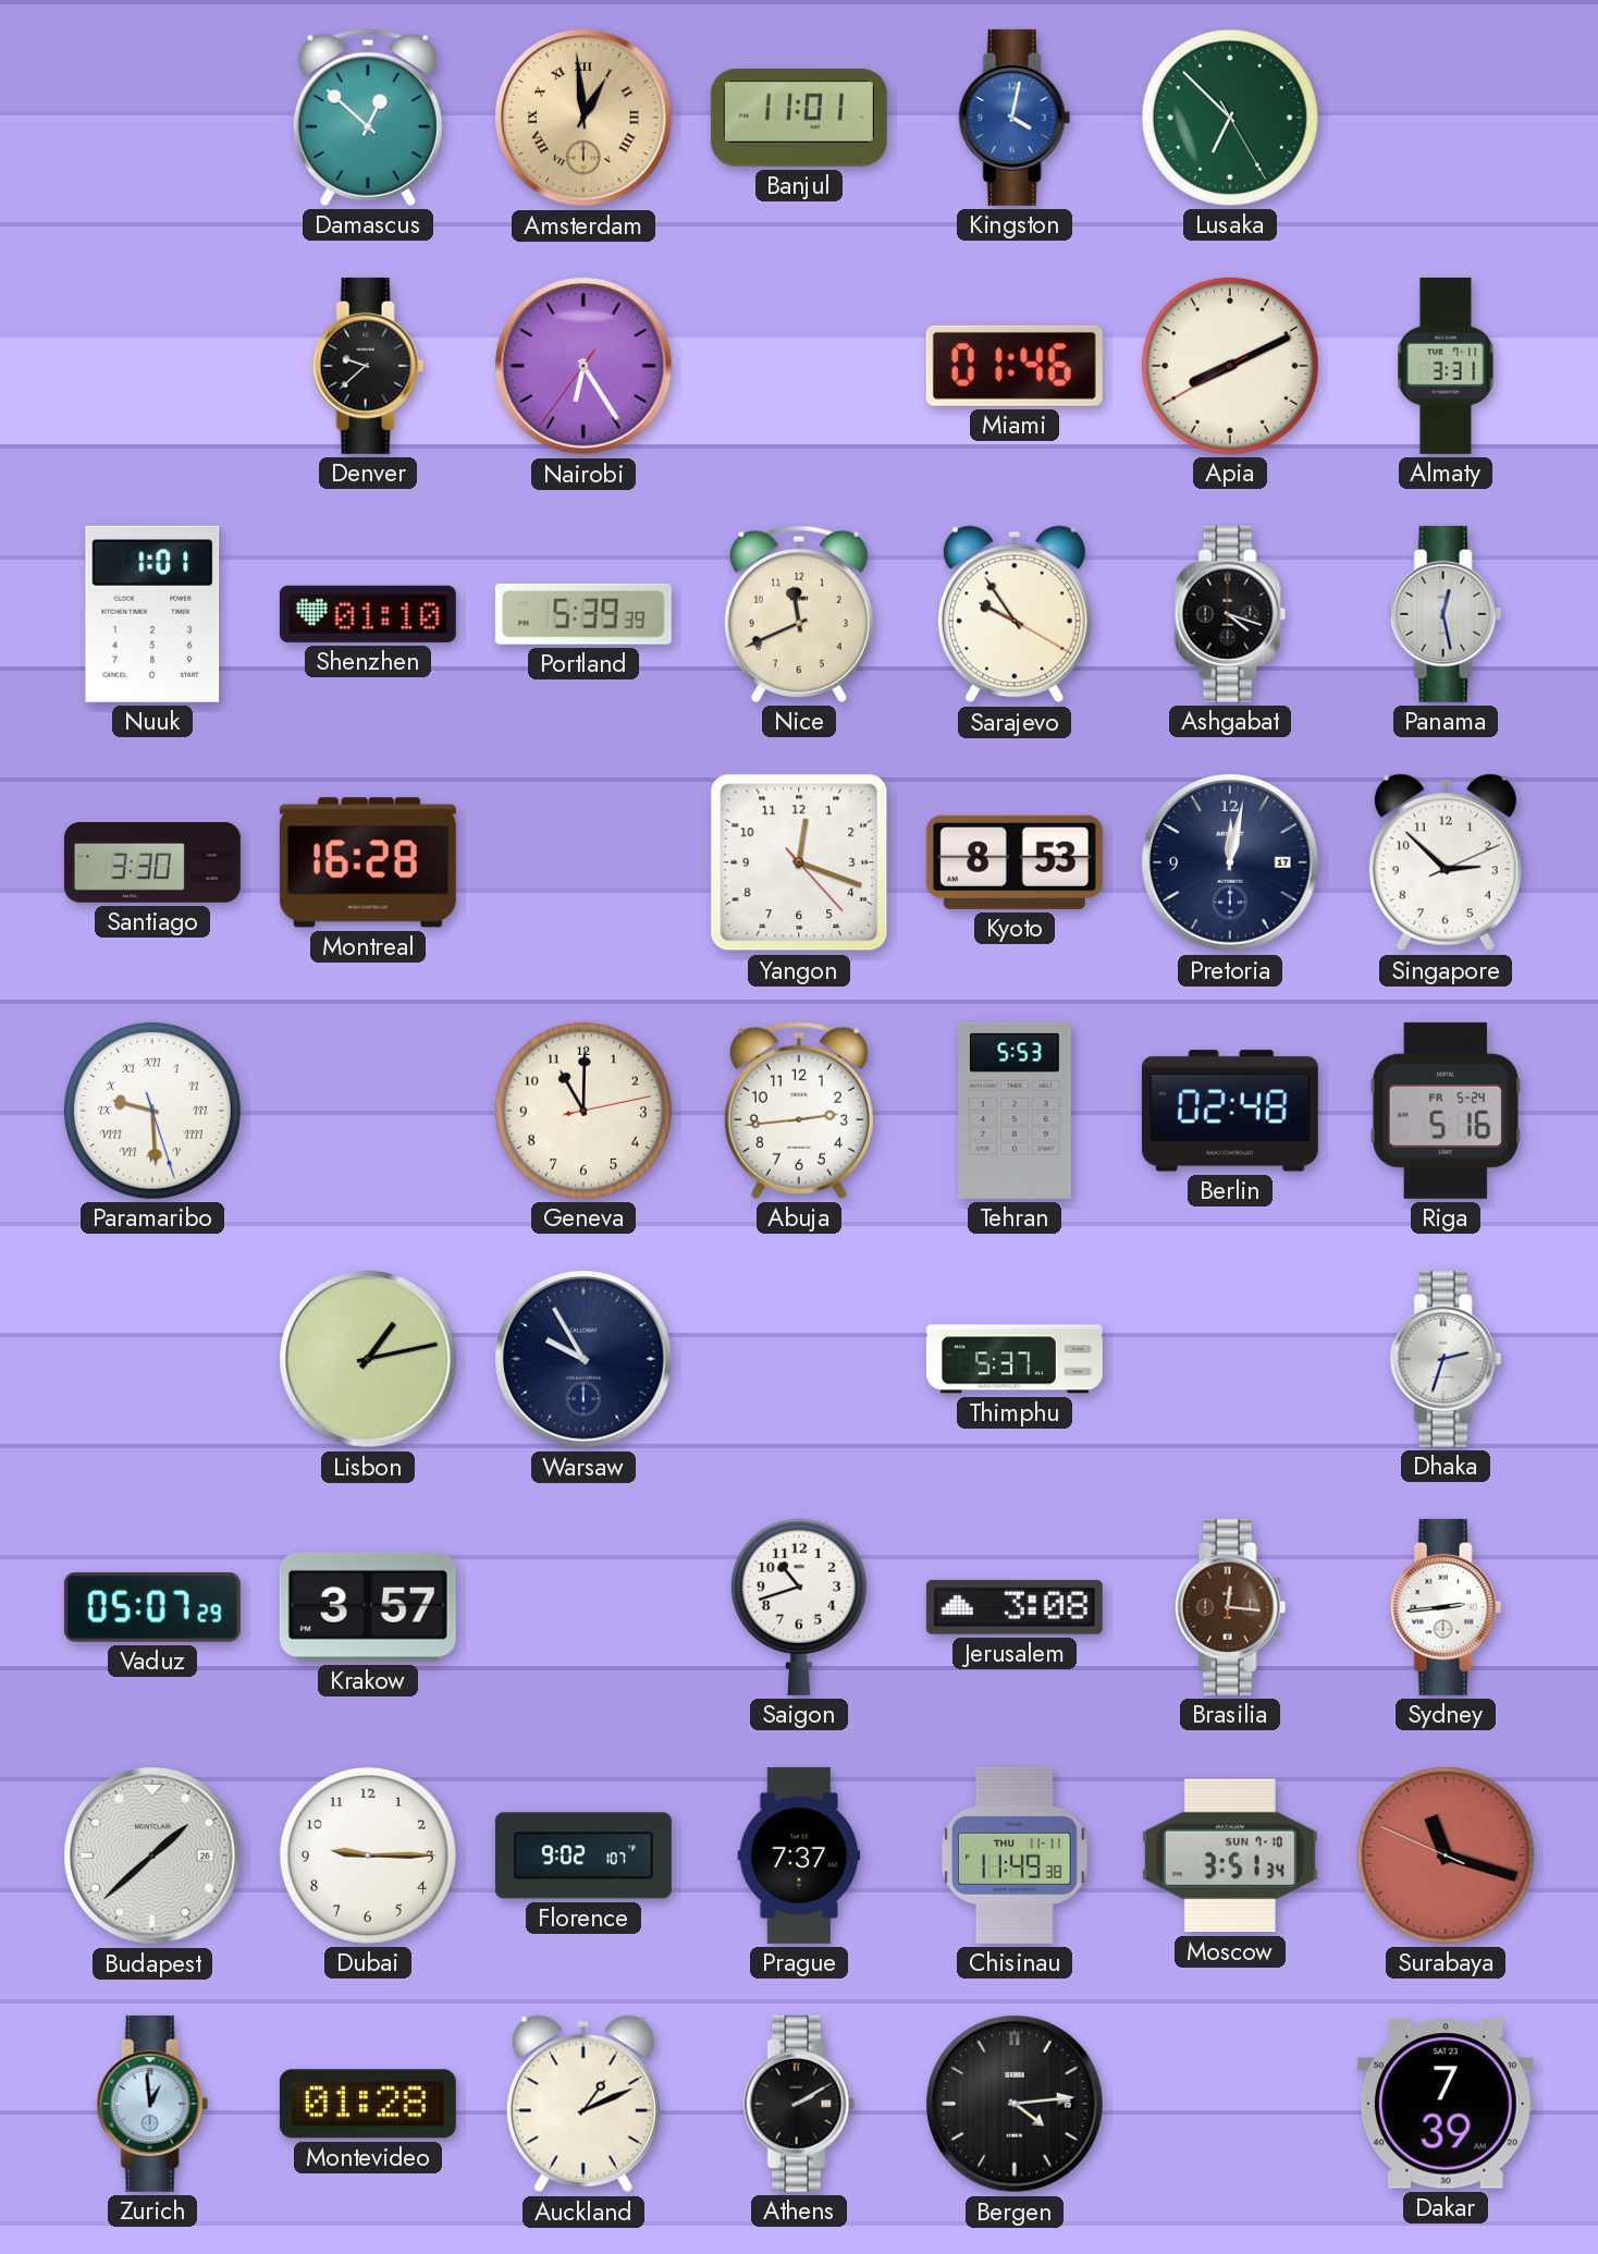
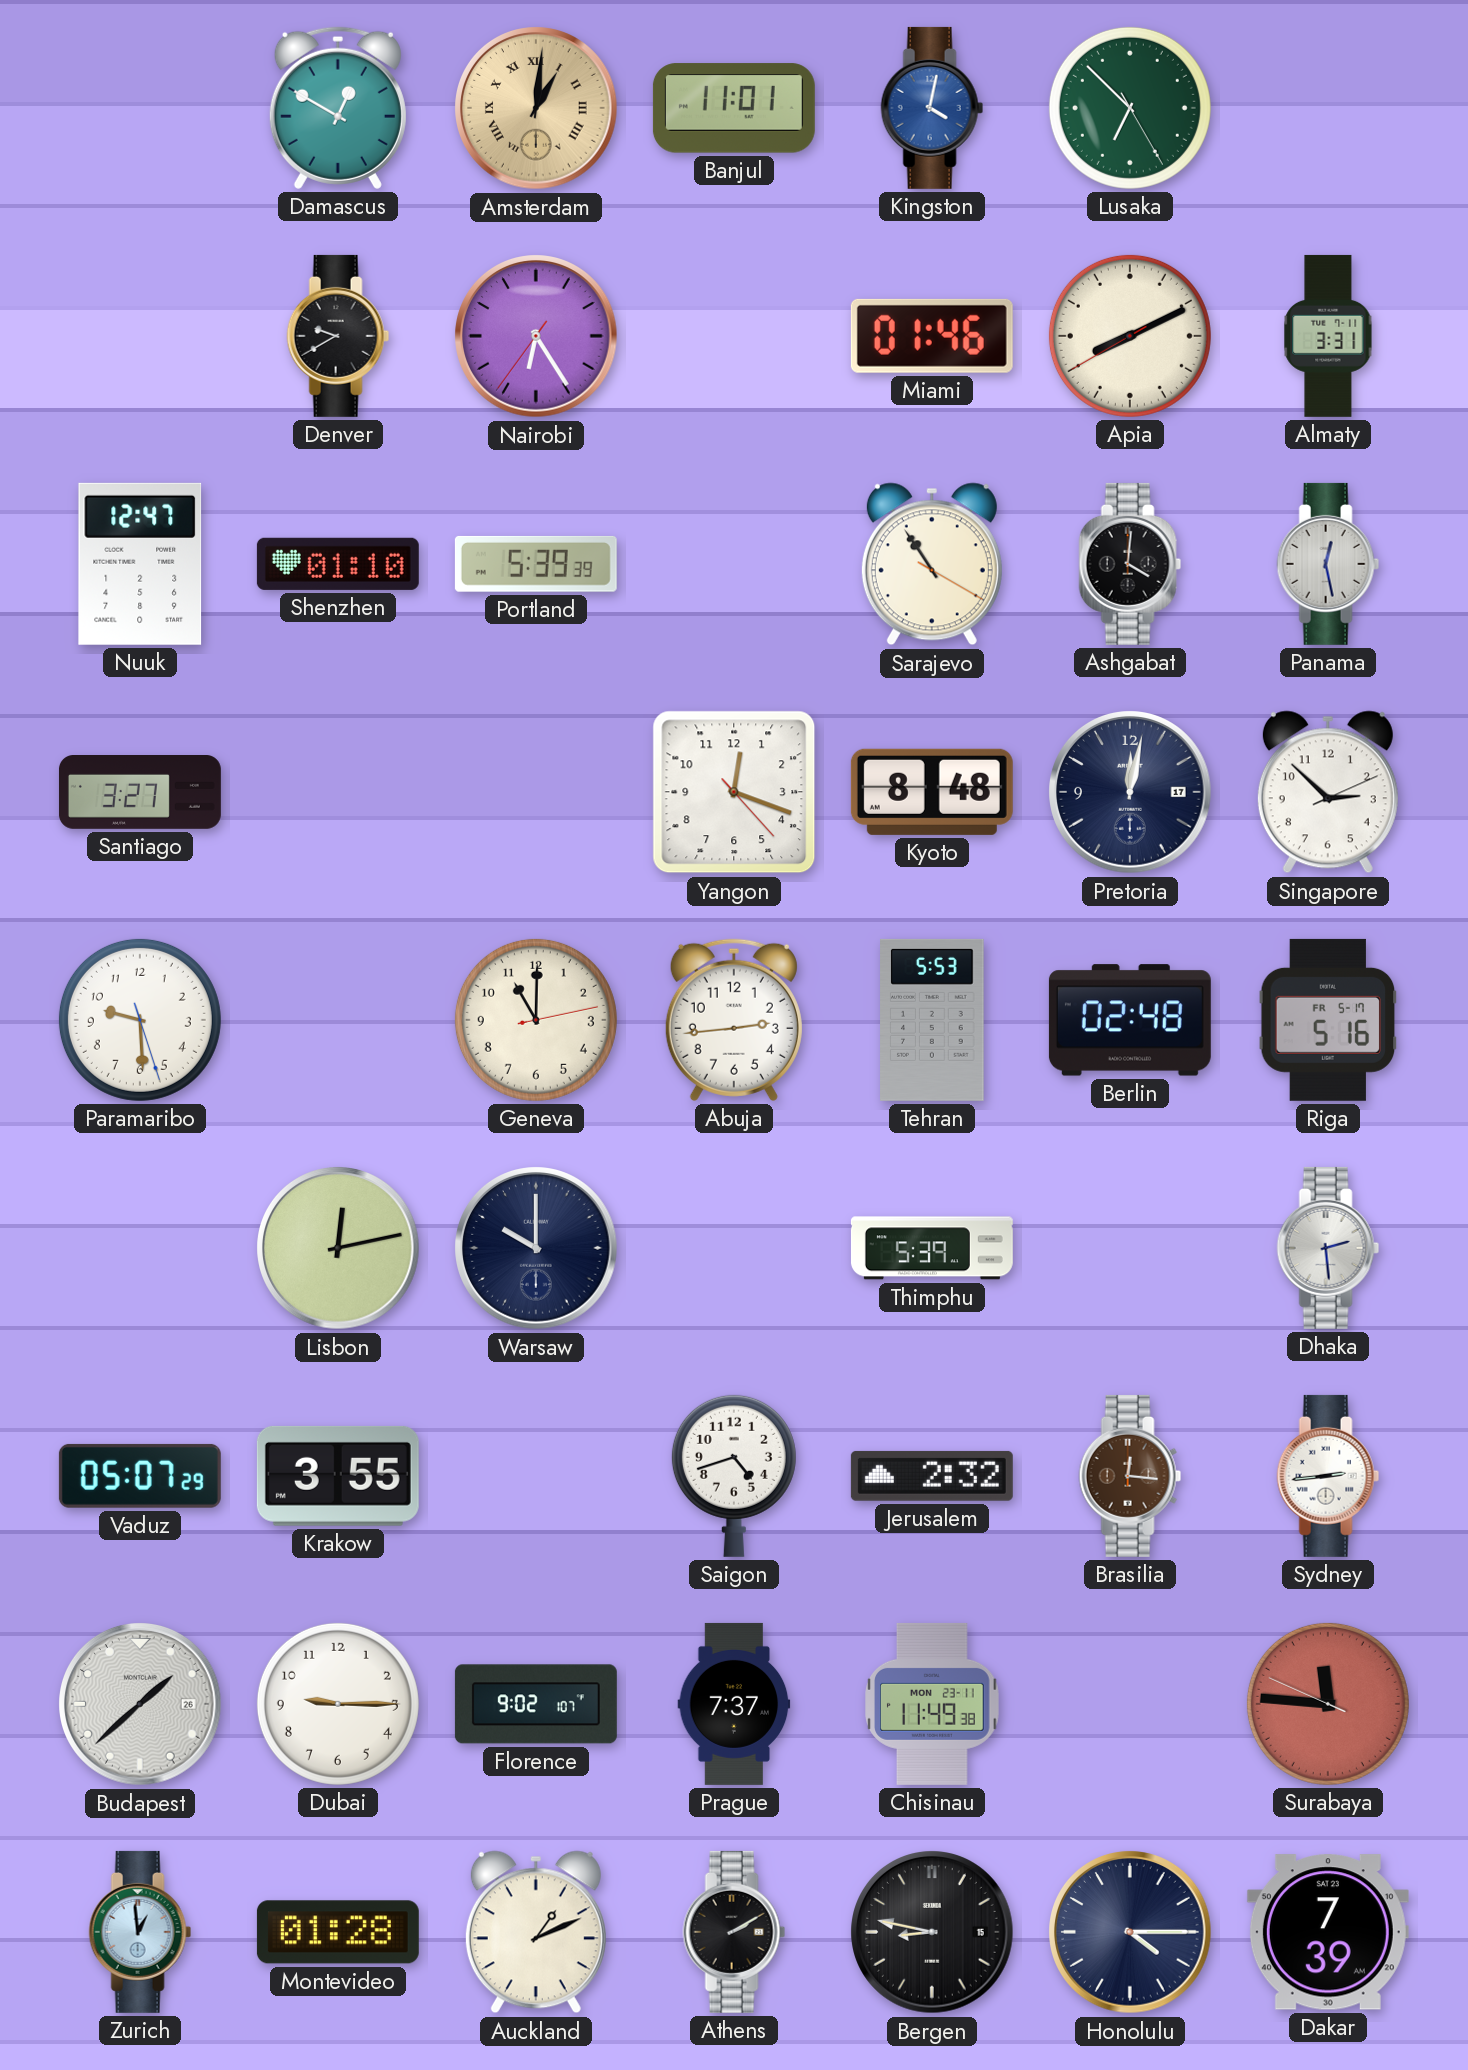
Damascus: 12:52 -> 12:50 (338, 108)
Amsterdam: 12:59 -> 1:01 (536, 108)
Denver: 9:38 -> 9:40 (338, 336)
Nuuk: 1:01 -> 12:47 (140, 564)
Nice: 11:41 -> none (799, 614)
Sarajevo: 9:54 -> 10:54 (932, 564)
Ashgabat: 4:18 -> 4:01 (1130, 564)
Santiago: 3:30 -> 3:27 (140, 793)
Montreal: 16:28 -> none (368, 862)
Kyoto: 8:53 -> 8:48 (932, 792)
Paramaribo numerals: Roman -> Arabic (140, 1020)
Riga date: FR 5-24 -> FR 5-17 (1328, 1020)
Lisbon: 1:13 -> 12:13 (338, 1248)
Warsaw: 9:55 -> 10:00 (536, 1248)
Thimphu: 5:37 -> 5:39 (932, 1248)
Dhaka: 2:33 -> 2:29 (1328, 1248)
Krakow: 3:57 -> 3:55 (338, 1476)
Saigon: 10:42 -> 4:42 (734, 1476)
Jerusalem: 3:08 -> 2:32 (932, 1476)
Chisinau date: THU 11-11 -> MON 23-11 (932, 1704)
Moscow: 3:51 -> none (1230, 1855)
Surabaya: 11:17 -> 11:45 (1328, 1704)
Bergen: 4:14 -> 8:47 (932, 1932)
Honolulu: none -> 4:15 (1130, 1932)
